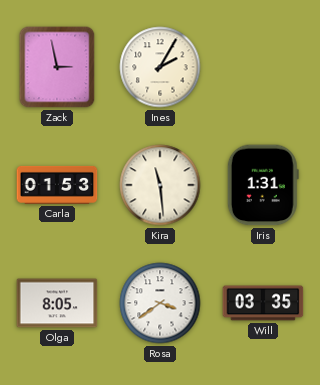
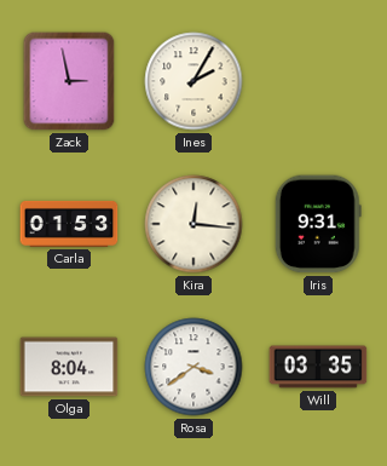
Kira: 11:29 -> 12:16 (193, 224)
Iris: 1:31 -> 9:31 (318, 224)
Olga: 8:05 -> 8:04 (69, 367)
